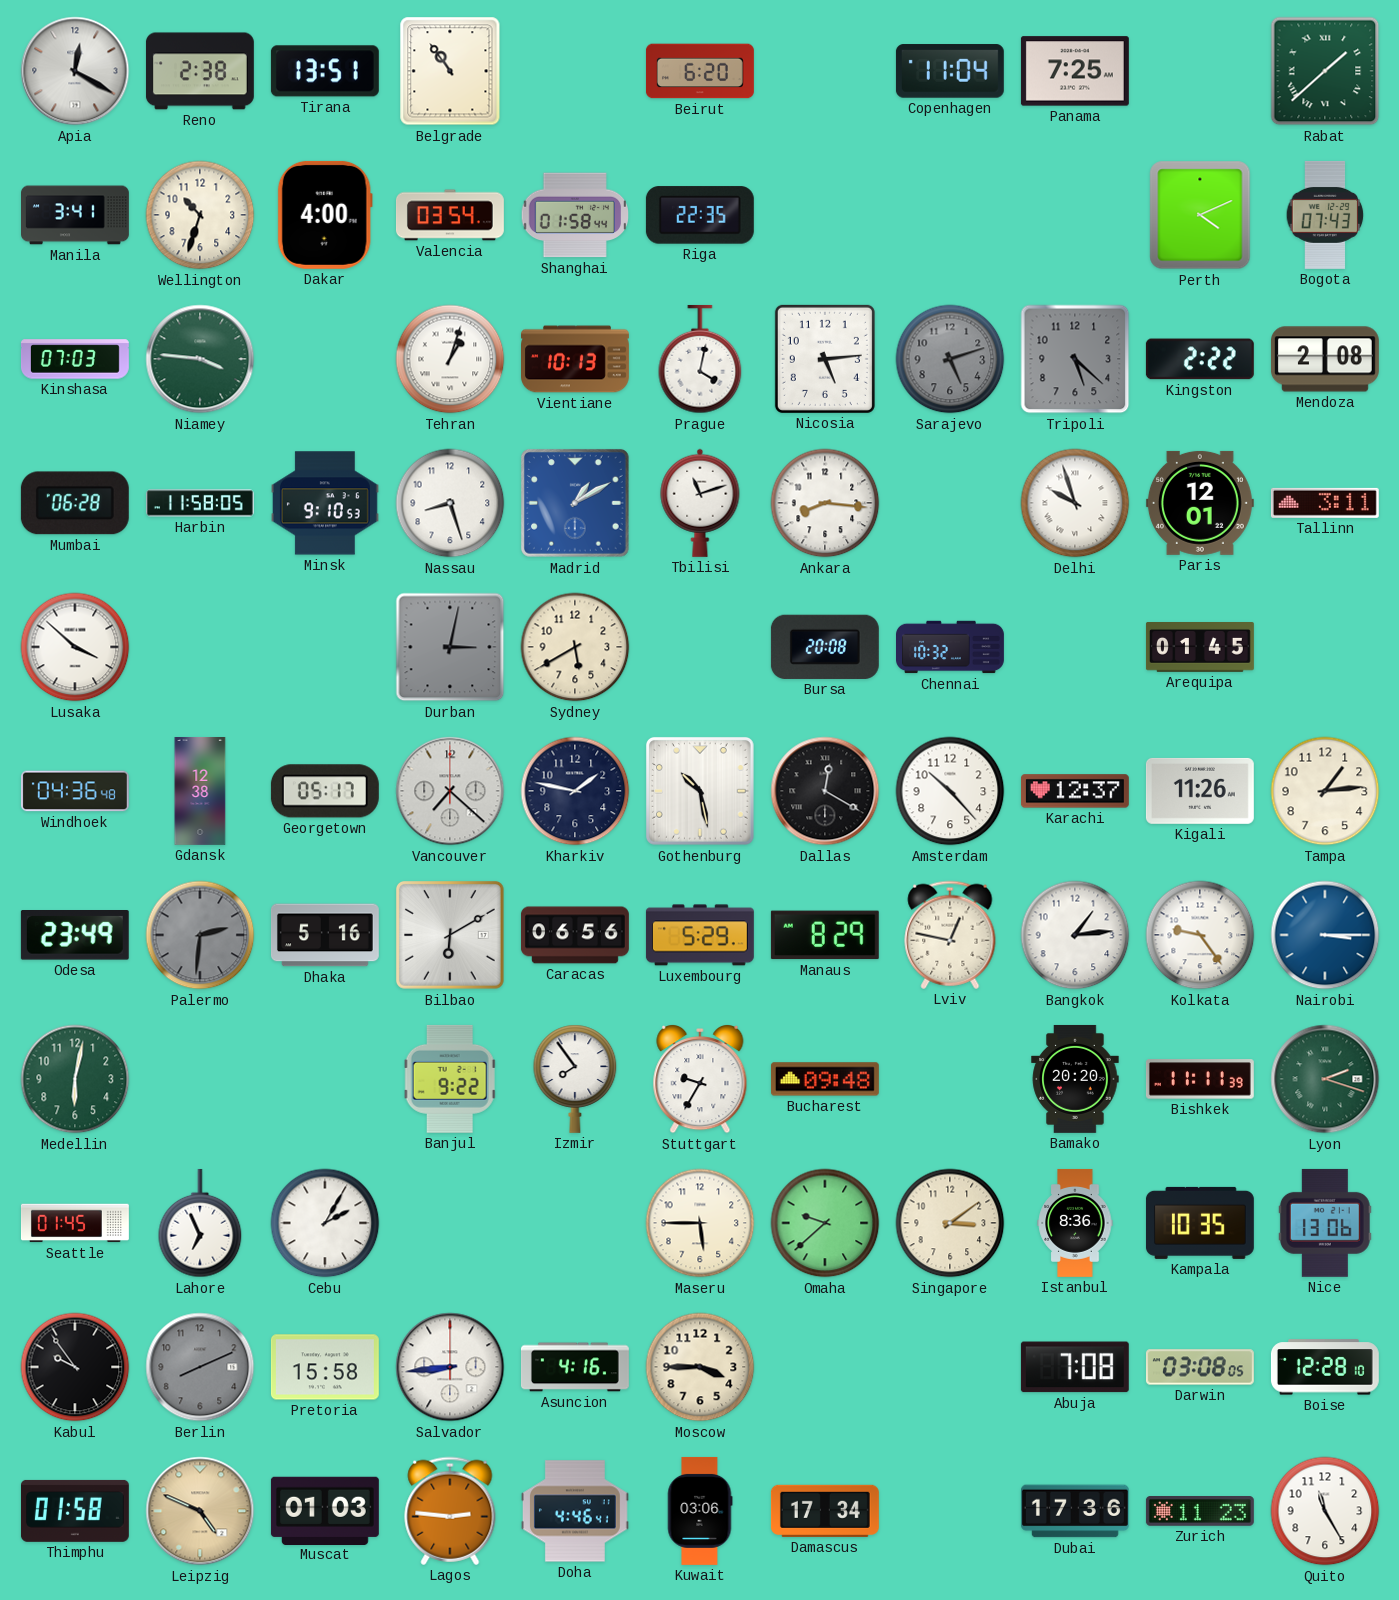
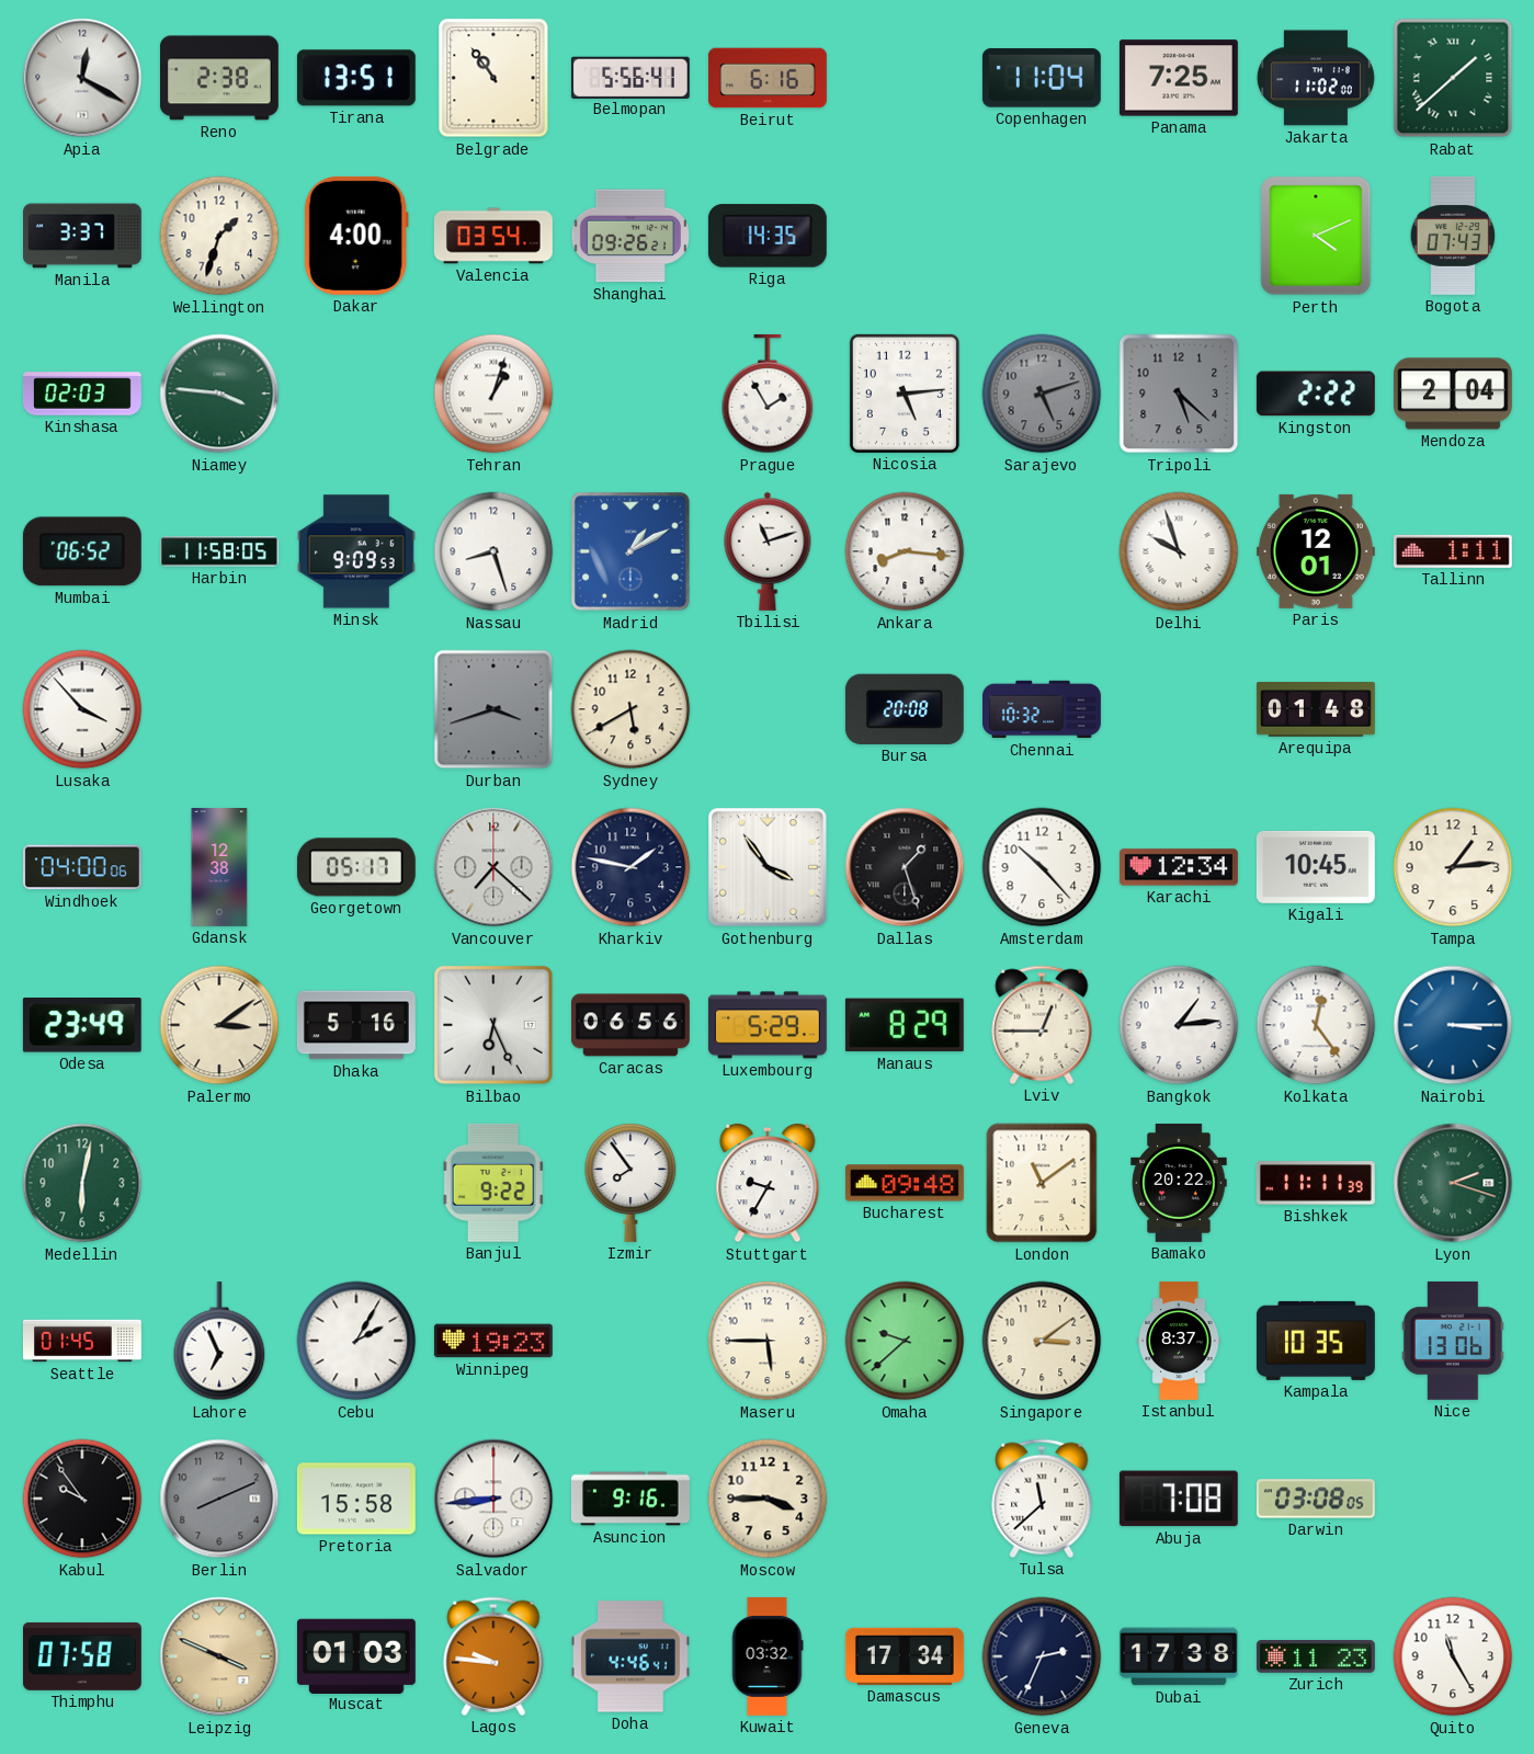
Belmopan: none -> 5:56 (630, 77)
Beirut: 6:20 -> 6:16 (768, 78)
Jakarta: none -> 11:02 (1316, 78)
Manila: 3:41 -> 3:37 (83, 236)
Wellington: 10:33 -> 1:33 (219, 236)
Shanghai: 01:58 -> 09:26 (629, 236)
Riga: 22:35 -> 14:35 (768, 236)
Kinshasa: 07:03 -> 02:03 (82, 394)
Vientiane: 10:13 -> none (576, 359)
Prague: 4:02 -> 1:55 (768, 394)
Mendoza: 2:08 -> 2:04 (1453, 394)
Mumbai: 06:28 -> 06:52 (82, 551)
Minsk: 9:10 -> 9:09 (356, 551)
Tallinn: 3:11 -> 1:11 (1453, 551)
Lusaka: 3:52 -> 3:53 (82, 709)
Durban: 3:02 -> 3:42 (493, 709)
Arequipa: 01:45 -> 01:48 (1316, 710)
Windhoek: 04:36 -> 04:00 (82, 867)
Gothenburg: 10:28 -> 3:54 (768, 867)
Dallas: 12:20 -> 1:27 (905, 867)
Karachi: 12:37 -> 12:34 (1179, 867)
Kigali: 11:26 -> 10:45 (1316, 867)
Palermo: 2:31 -> 3:09 (219, 1025)
Palermo dial: grey -> cream (219, 1025)
Bilbao: 6:10 -> 6:26 (493, 1025)
Lviv: 12:47 -> 12:45 (1042, 1025)
Kolkata: 9:24 -> 12:24 (1316, 1025)
London: none -> 11:09 (1042, 1183)
Bamako: 20:20 -> 20:22 (1179, 1183)
Winnipeg: none -> 19:23 (493, 1341)
Istanbul: 8:36 -> 8:37 (1179, 1341)
Asuncion: 4:16 -> 9:16 (630, 1499)
Tulsa: none -> 11:38 (1042, 1499)
Boise: 12:28 -> none (1325, 1367)
Thimphu: 01:58 -> 07:58 (82, 1656)
Leipzig: 4:49 -> 3:49 (219, 1656)
Lagos: 2:46 -> 9:46 (493, 1656)
Kuwait: 03:06 -> 03:32 (768, 1656)
Geneva: none -> 2:34 (1042, 1656)
Dubai: 17:36 -> 17:38 (1179, 1656)
